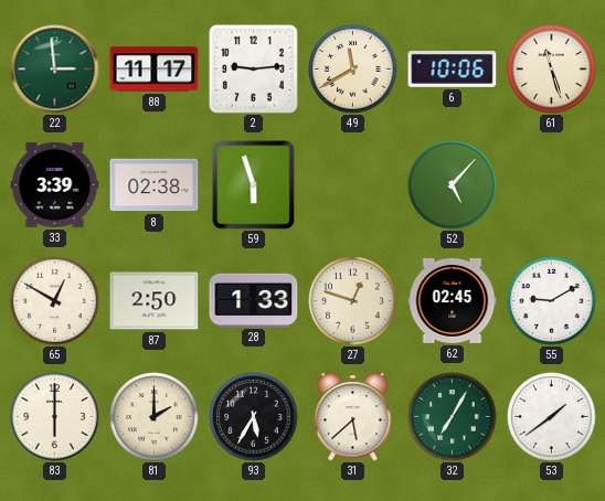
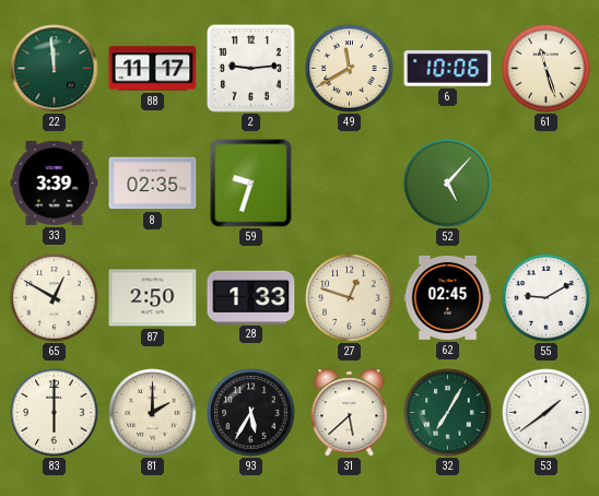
22: 2:59 -> 11:59 (55, 69)
8: 02:38 -> 02:35 (153, 184)
59: 5:57 -> 9:33 (251, 184)
